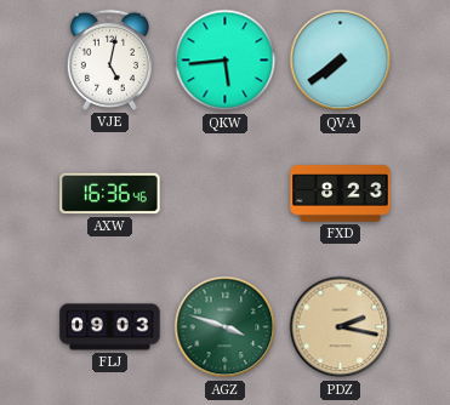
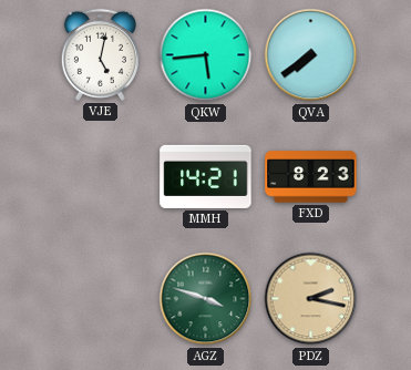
AXW: 16:36 -> none (110, 194)
MMH: none -> 14:21 (206, 176)
FLJ: 09:03 -> none (110, 327)
